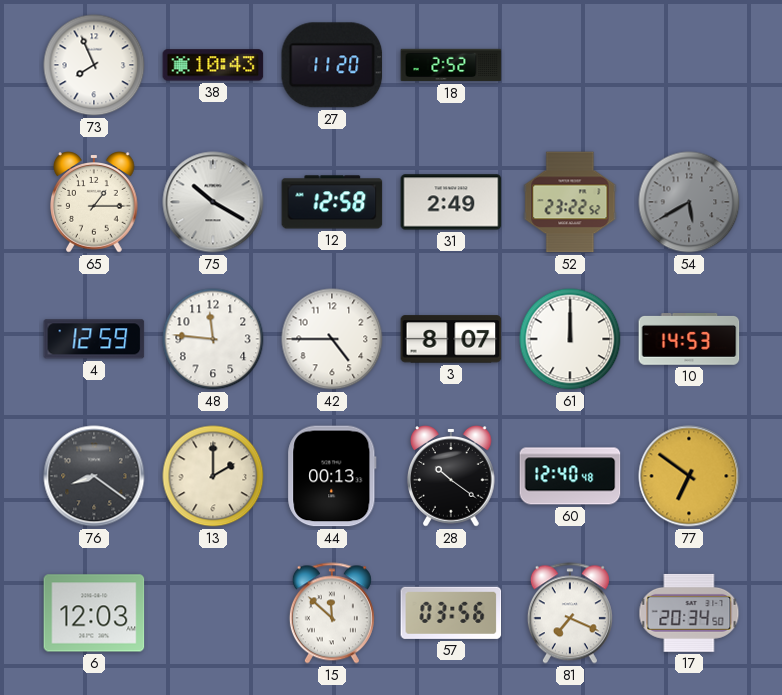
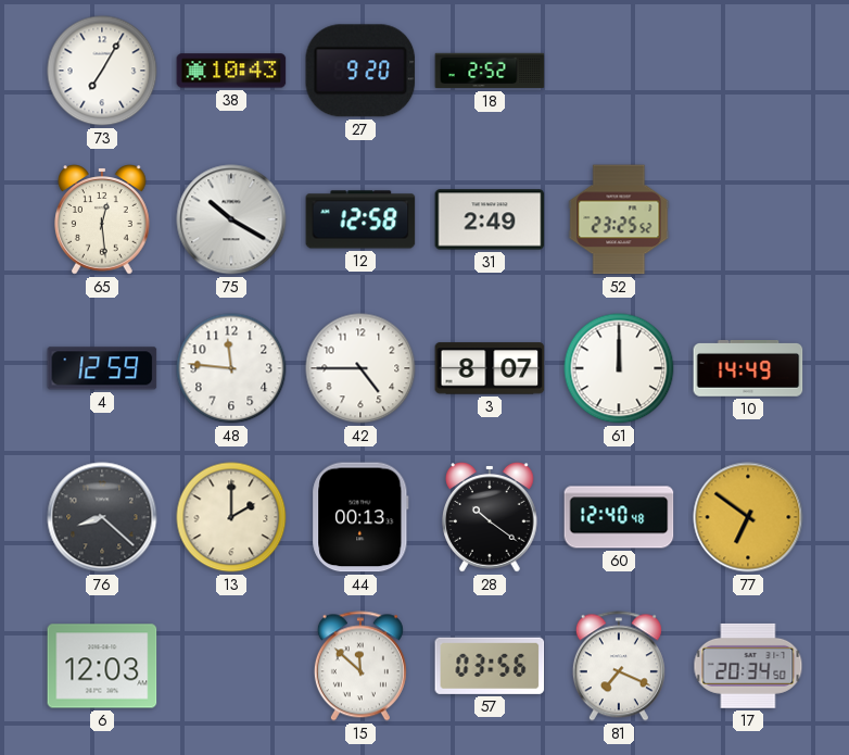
73: 7:56 -> 7:05 (102, 71)
27: 11:20 -> 9:20 (360, 71)
65: 1:15 -> 12:29 (103, 219)
52: 23:22 -> 23:25 (619, 219)
54: 5:40 -> none (689, 202)
10: 14:53 -> 14:49 (748, 369)
76: 8:21 -> 8:22 (102, 517)
